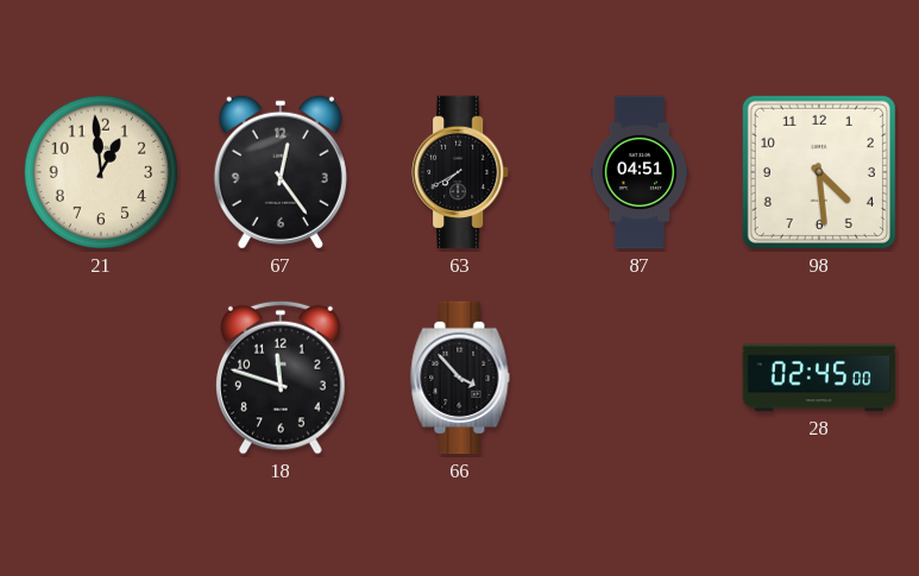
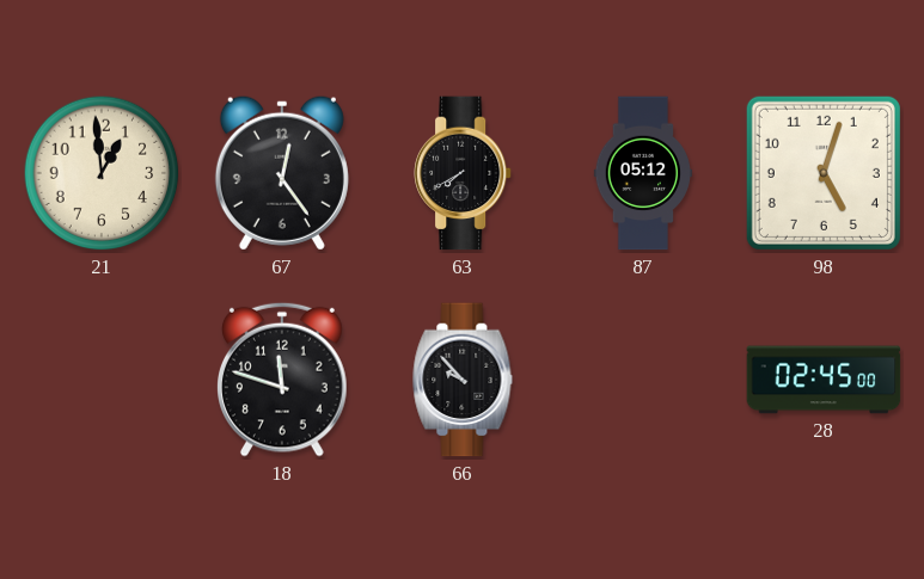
87: 04:51 -> 05:12 (643, 173)
98: 4:29 -> 5:03 (824, 173)
66: 3:53 -> 9:53 (463, 380)
